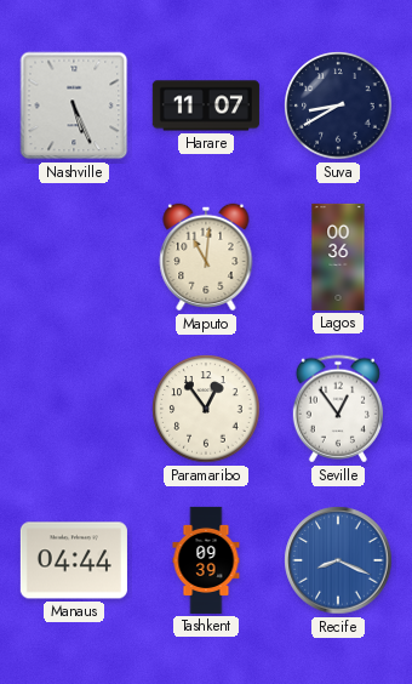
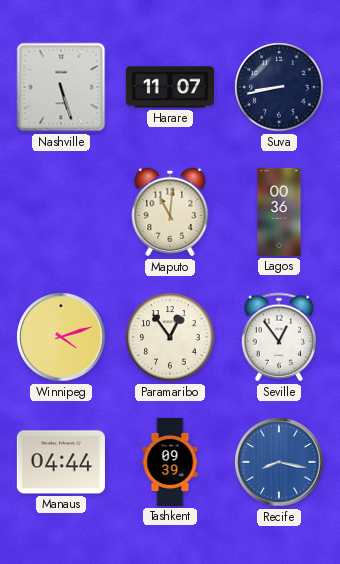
Nashville: 5:26 -> 5:27 (61, 87)
Suva: 8:40 -> 8:43 (279, 87)
Winnipeg: none -> 4:12 (61, 337)
Recife: 8:19 -> 8:17 (279, 462)
